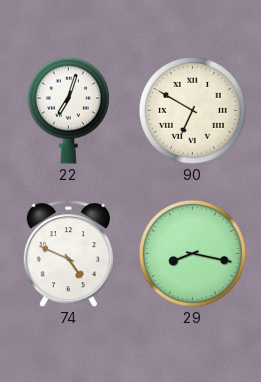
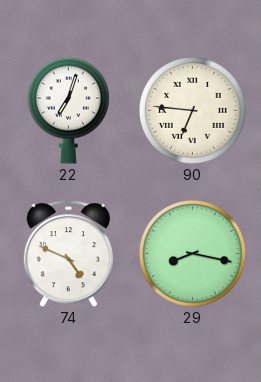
90: 6:50 -> 6:46 (192, 110)
